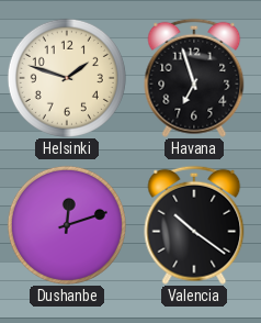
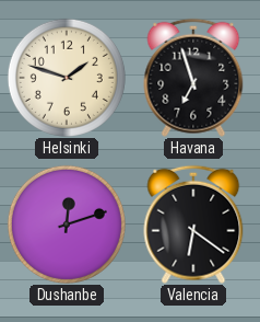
Valencia: 10:21 -> 6:21 (193, 225)
